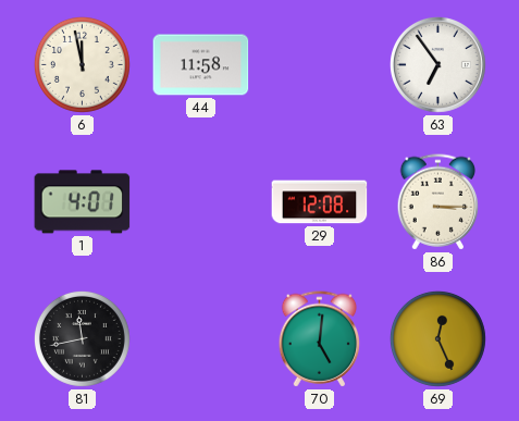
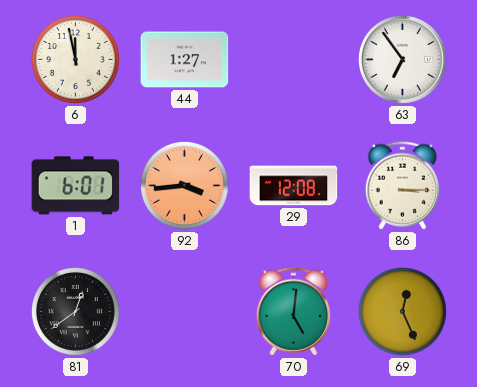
44: 11:58 -> 1:27 (185, 60)
1: 4:01 -> 6:01 (76, 186)
92: none -> 3:44 (184, 185)
81: 11:43 -> 12:39 (75, 311)
